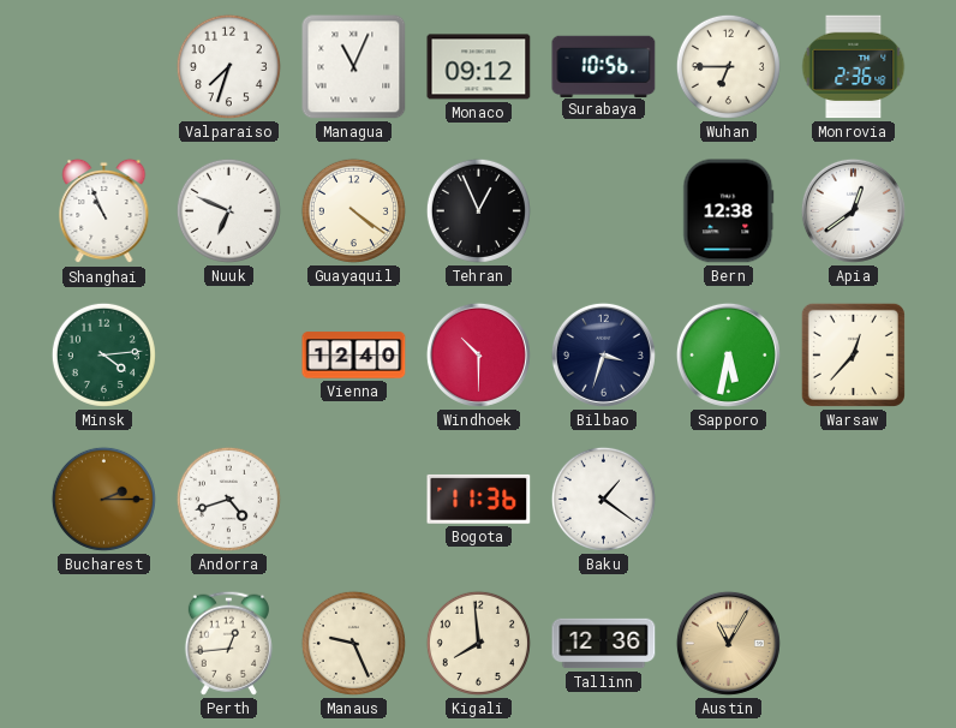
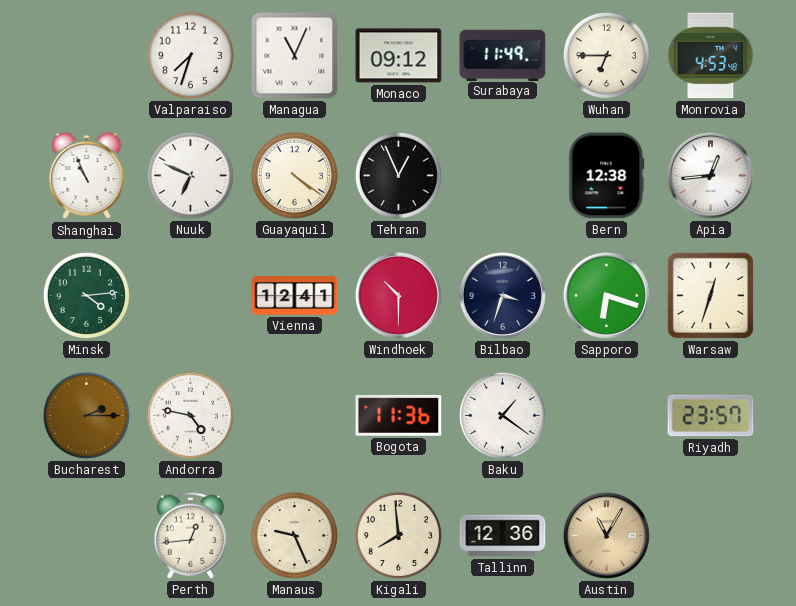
Surabaya: 10:56 -> 11:49 (503, 55)
Monrovia: 2:36 -> 4:53 (711, 56)
Apia: 12:39 -> 12:44 (710, 175)
Vienna: 12:40 -> 12:41 (295, 296)
Sapporo: 5:32 -> 6:18 (606, 295)
Warsaw: 12:37 -> 12:33 (710, 295)
Andorra: 4:42 -> 4:47 (190, 415)
Riyadh: none -> 23:57 (711, 416)
